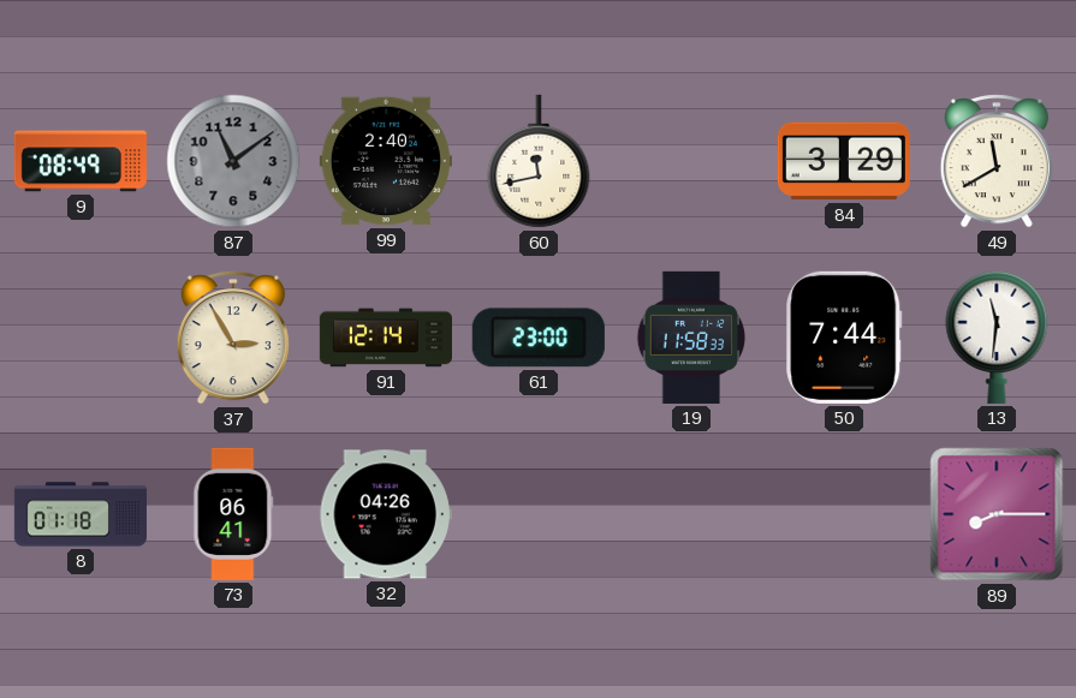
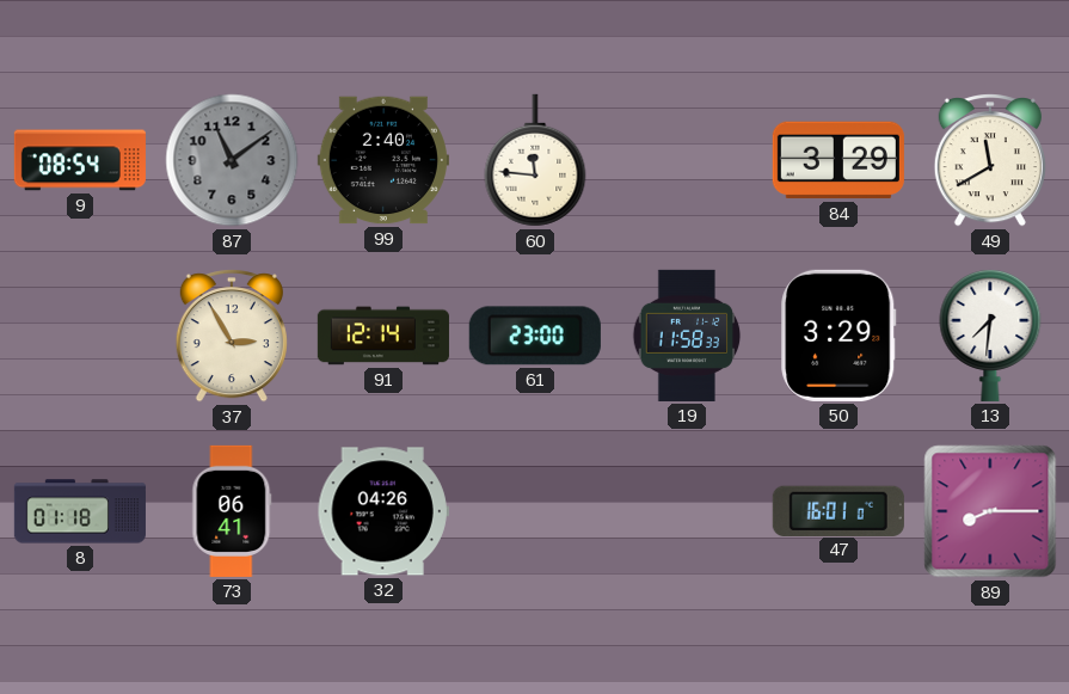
9: 08:49 -> 08:54 (80, 160)
60: 11:43 -> 11:46 (535, 160)
50: 7:44 -> 3:29 (838, 336)
13: 11:31 -> 7:31 (990, 334)
47: none -> 16:01 (838, 510)
